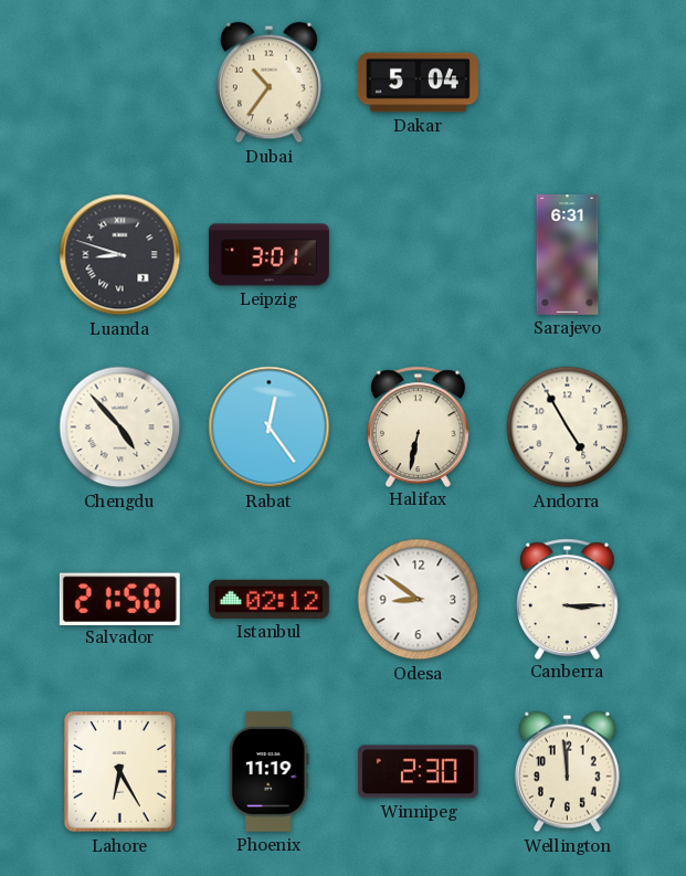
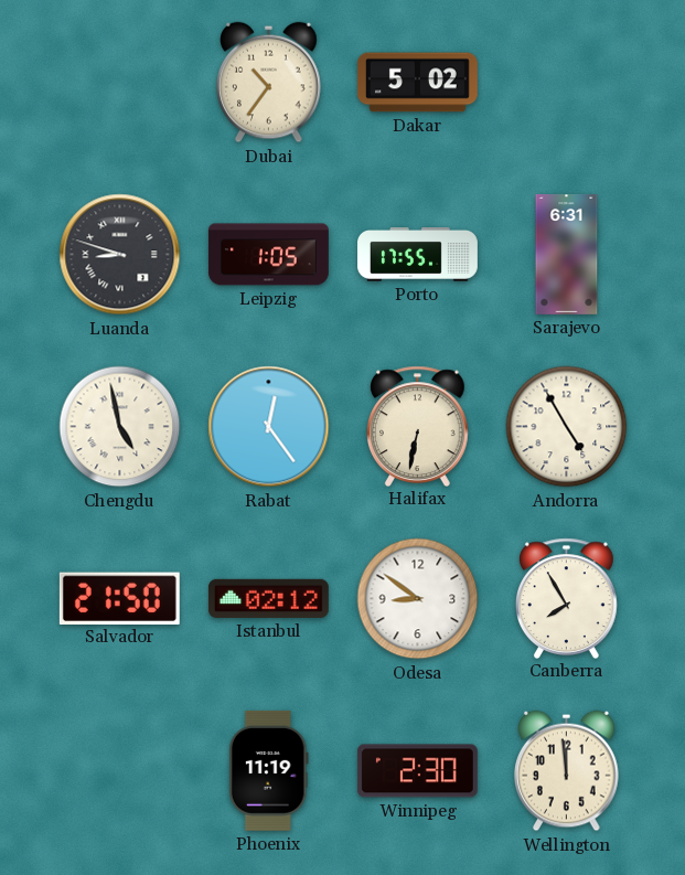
Dakar: 5:04 -> 5:02 (417, 83)
Leipzig: 3:01 -> 1:05 (268, 255)
Porto: none -> 17:55 (418, 255)
Chengdu: 4:53 -> 4:58 (120, 427)
Canberra: 3:15 -> 7:55 (567, 598)
Lahore: 6:25 -> none (120, 772)
